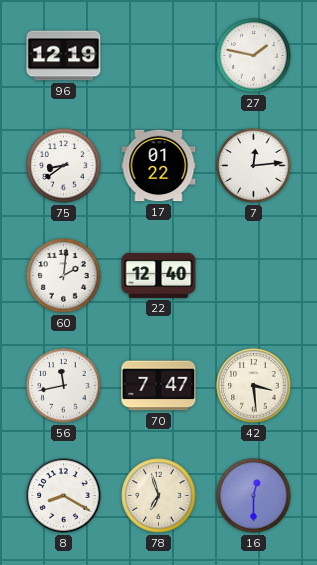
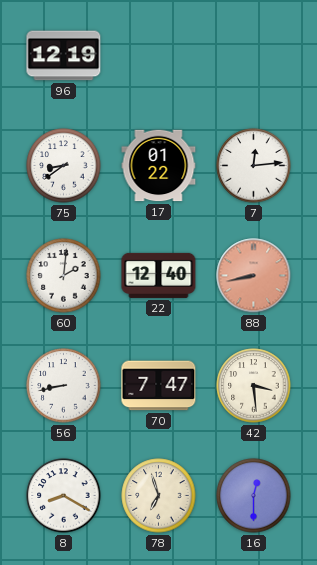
27: 1:47 -> none (254, 56)
88: none -> 8:43 (254, 276)
56: 11:43 -> 8:43 (64, 386)
